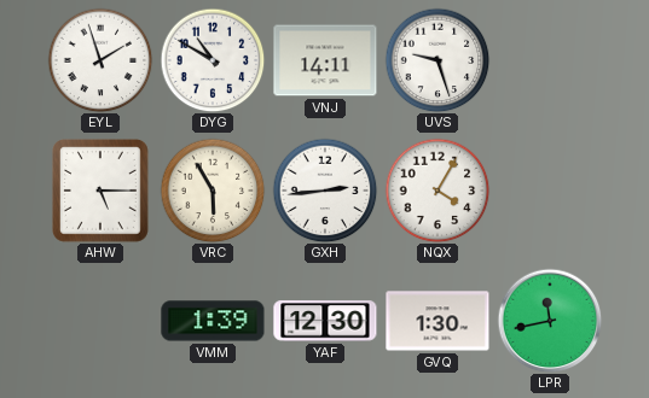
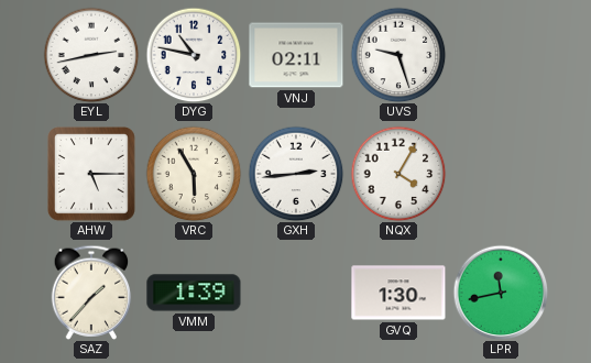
EYL: 1:57 -> 2:43 (91, 55)
DYG: 10:50 -> 10:47 (194, 55)
VNJ: 14:11 -> 02:11 (296, 55)
SAZ: none -> 1:37 (91, 293)
YAF: 12:30 -> none (325, 321)
